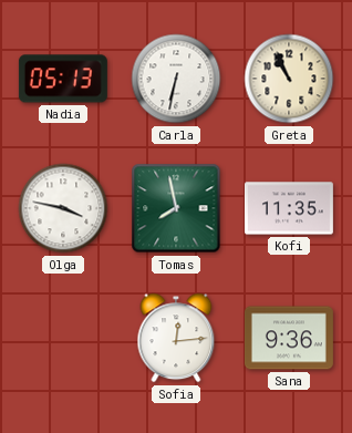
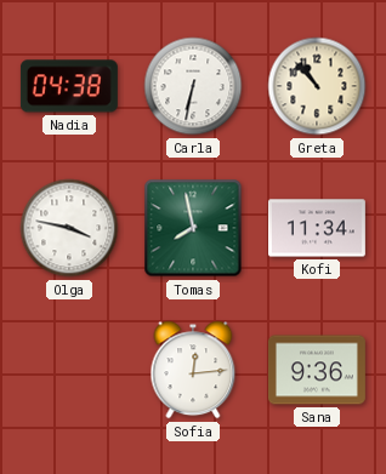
Nadia: 05:13 -> 04:38 (69, 86)
Greta: 10:56 -> 10:53 (317, 86)
Kofi: 11:35 -> 11:34 (317, 228)
